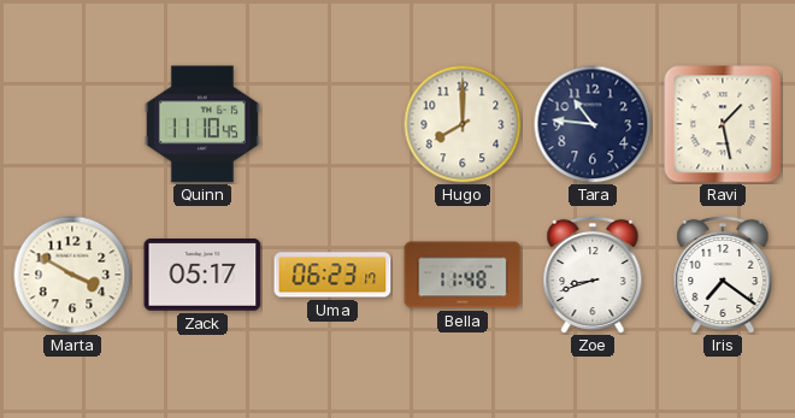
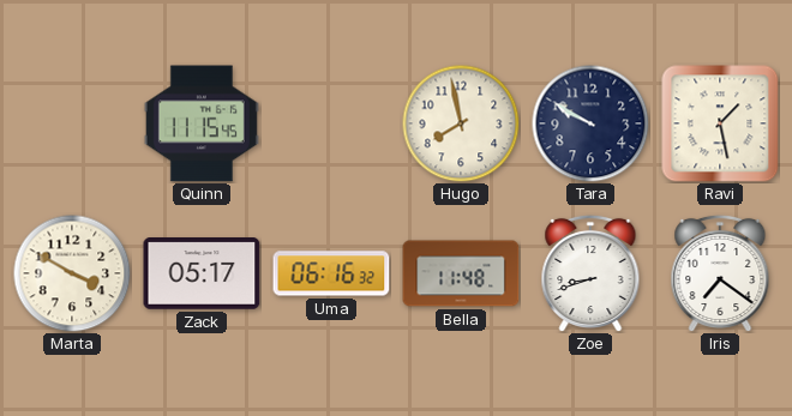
Quinn: 11:10 -> 11:15 (202, 123)
Hugo: 8:00 -> 7:58 (461, 123)
Tara: 10:46 -> 9:50 (590, 123)
Uma: 06:23 -> 06:16 (331, 273)
